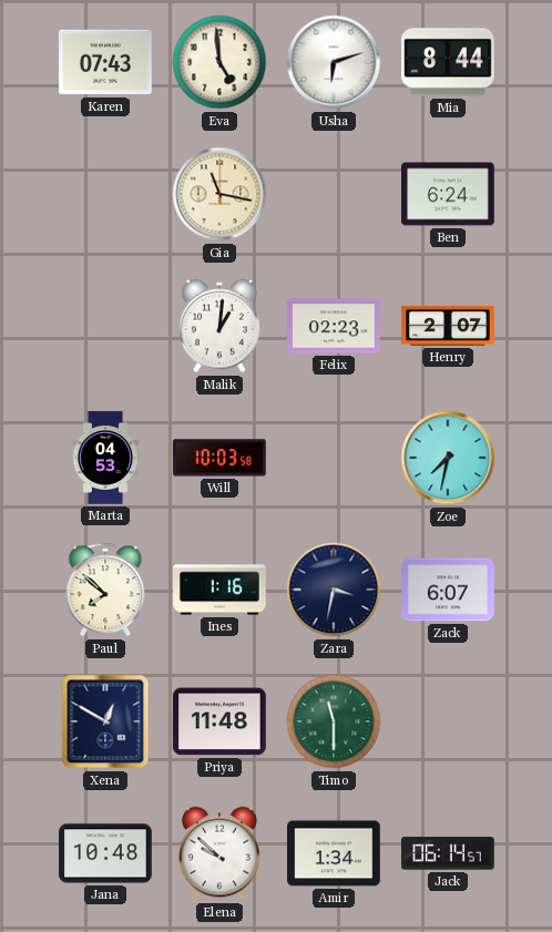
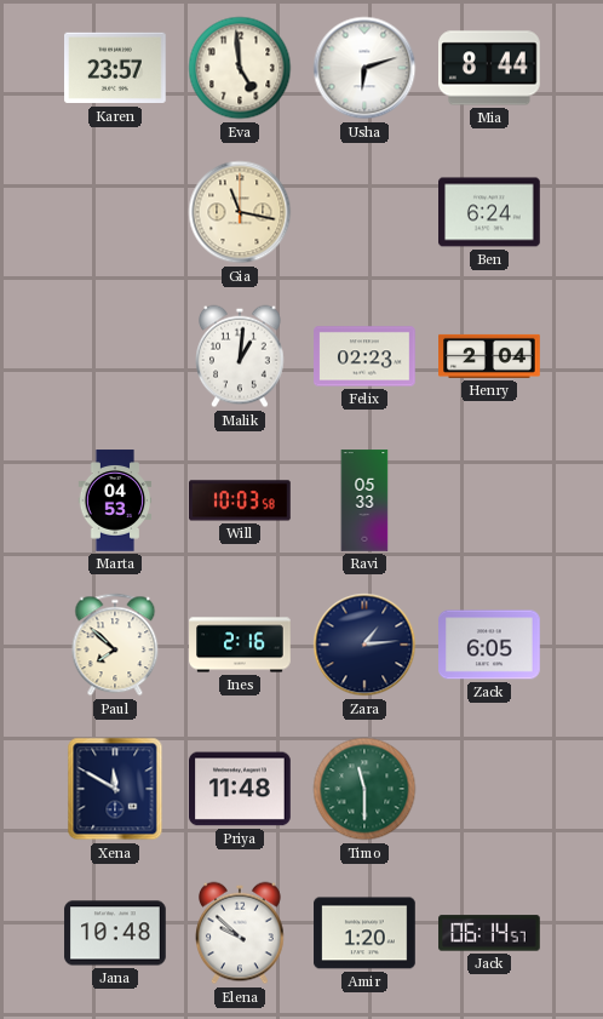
Karen: 07:43 -> 23:57 (116, 68)
Henry: 2:07 -> 2:04 (489, 356)
Ravi: none -> 05:33 (364, 500)
Zoe: 7:32 -> none (448, 458)
Ines: 1:16 -> 2:16 (240, 645)
Zara: 3:32 -> 1:14 (364, 645)
Zack: 6:07 -> 6:05 (489, 645)
Xena: 12:50 -> 11:50 (115, 789)
Amir: 1:34 -> 1:20 (364, 933)
